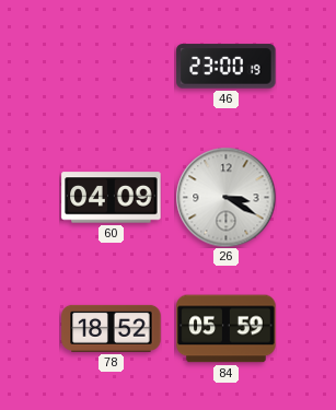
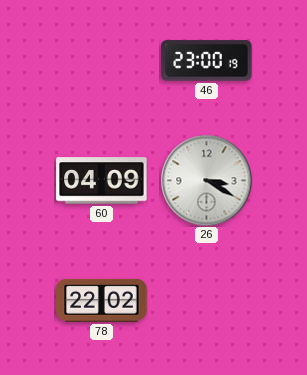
78: 18:52 -> 22:02 (102, 300)
84: 05:59 -> none (227, 329)
